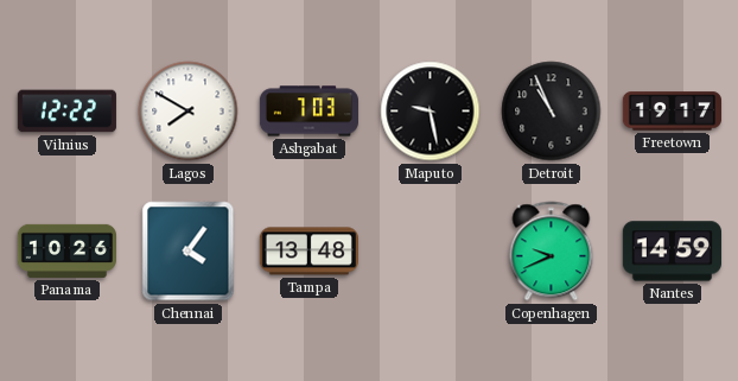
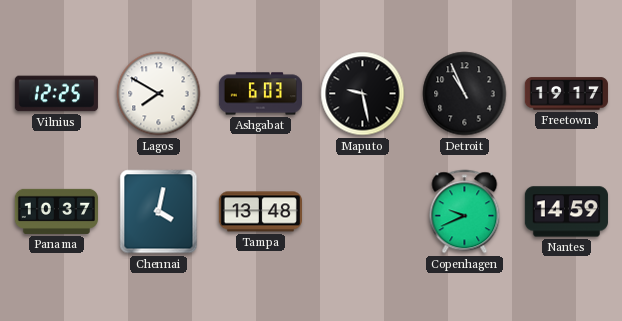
Vilnius: 12:22 -> 12:25 (56, 94)
Ashgabat: 7:03 -> 6:03 (260, 94)
Panama: 10:26 -> 10:37 (56, 211)
Chennai: 4:06 -> 4:02 (159, 212)
